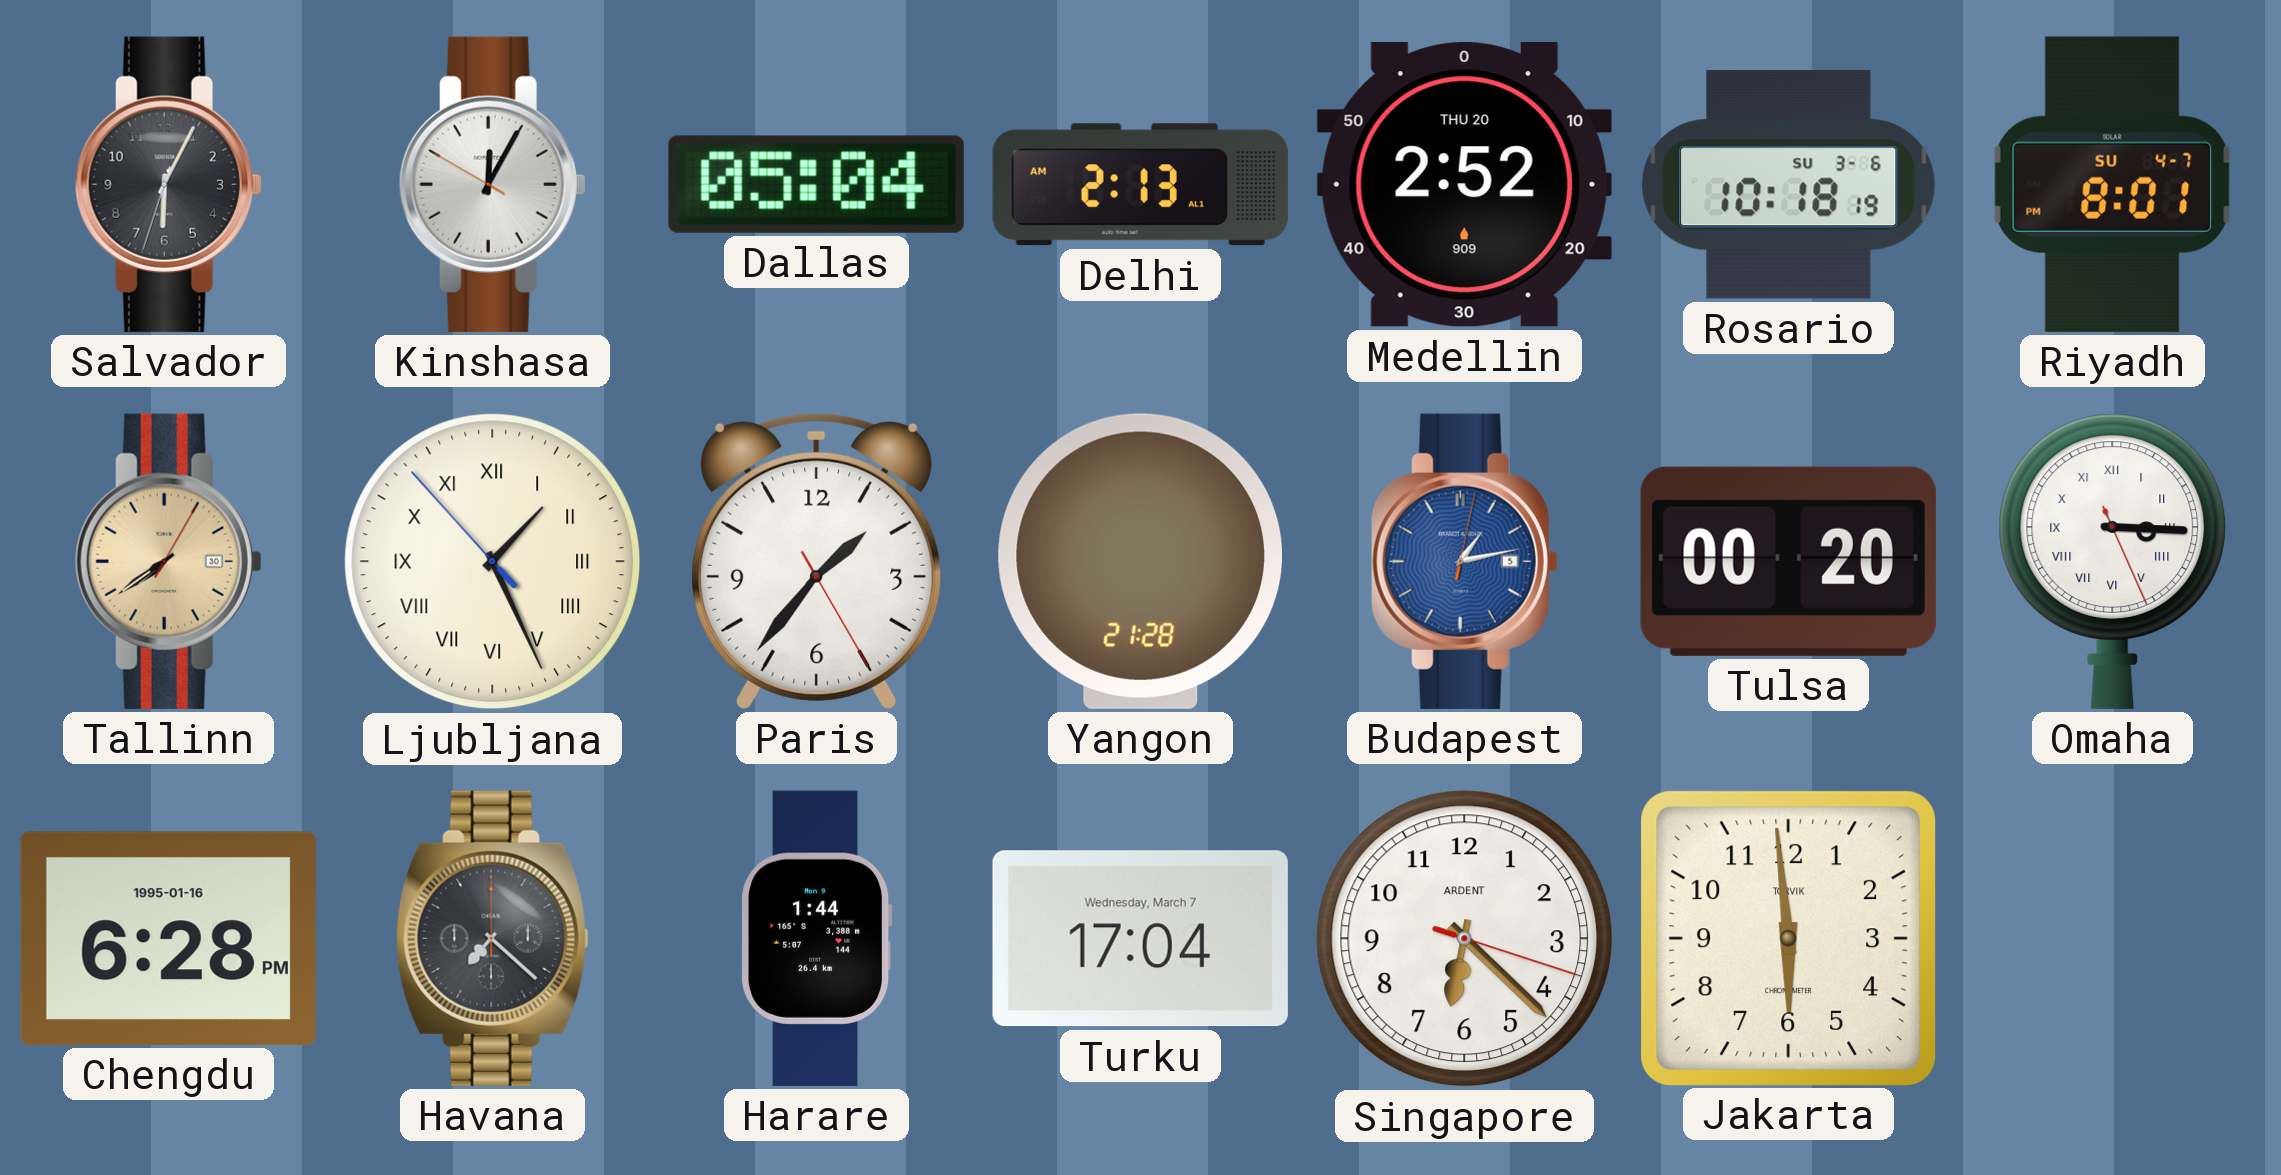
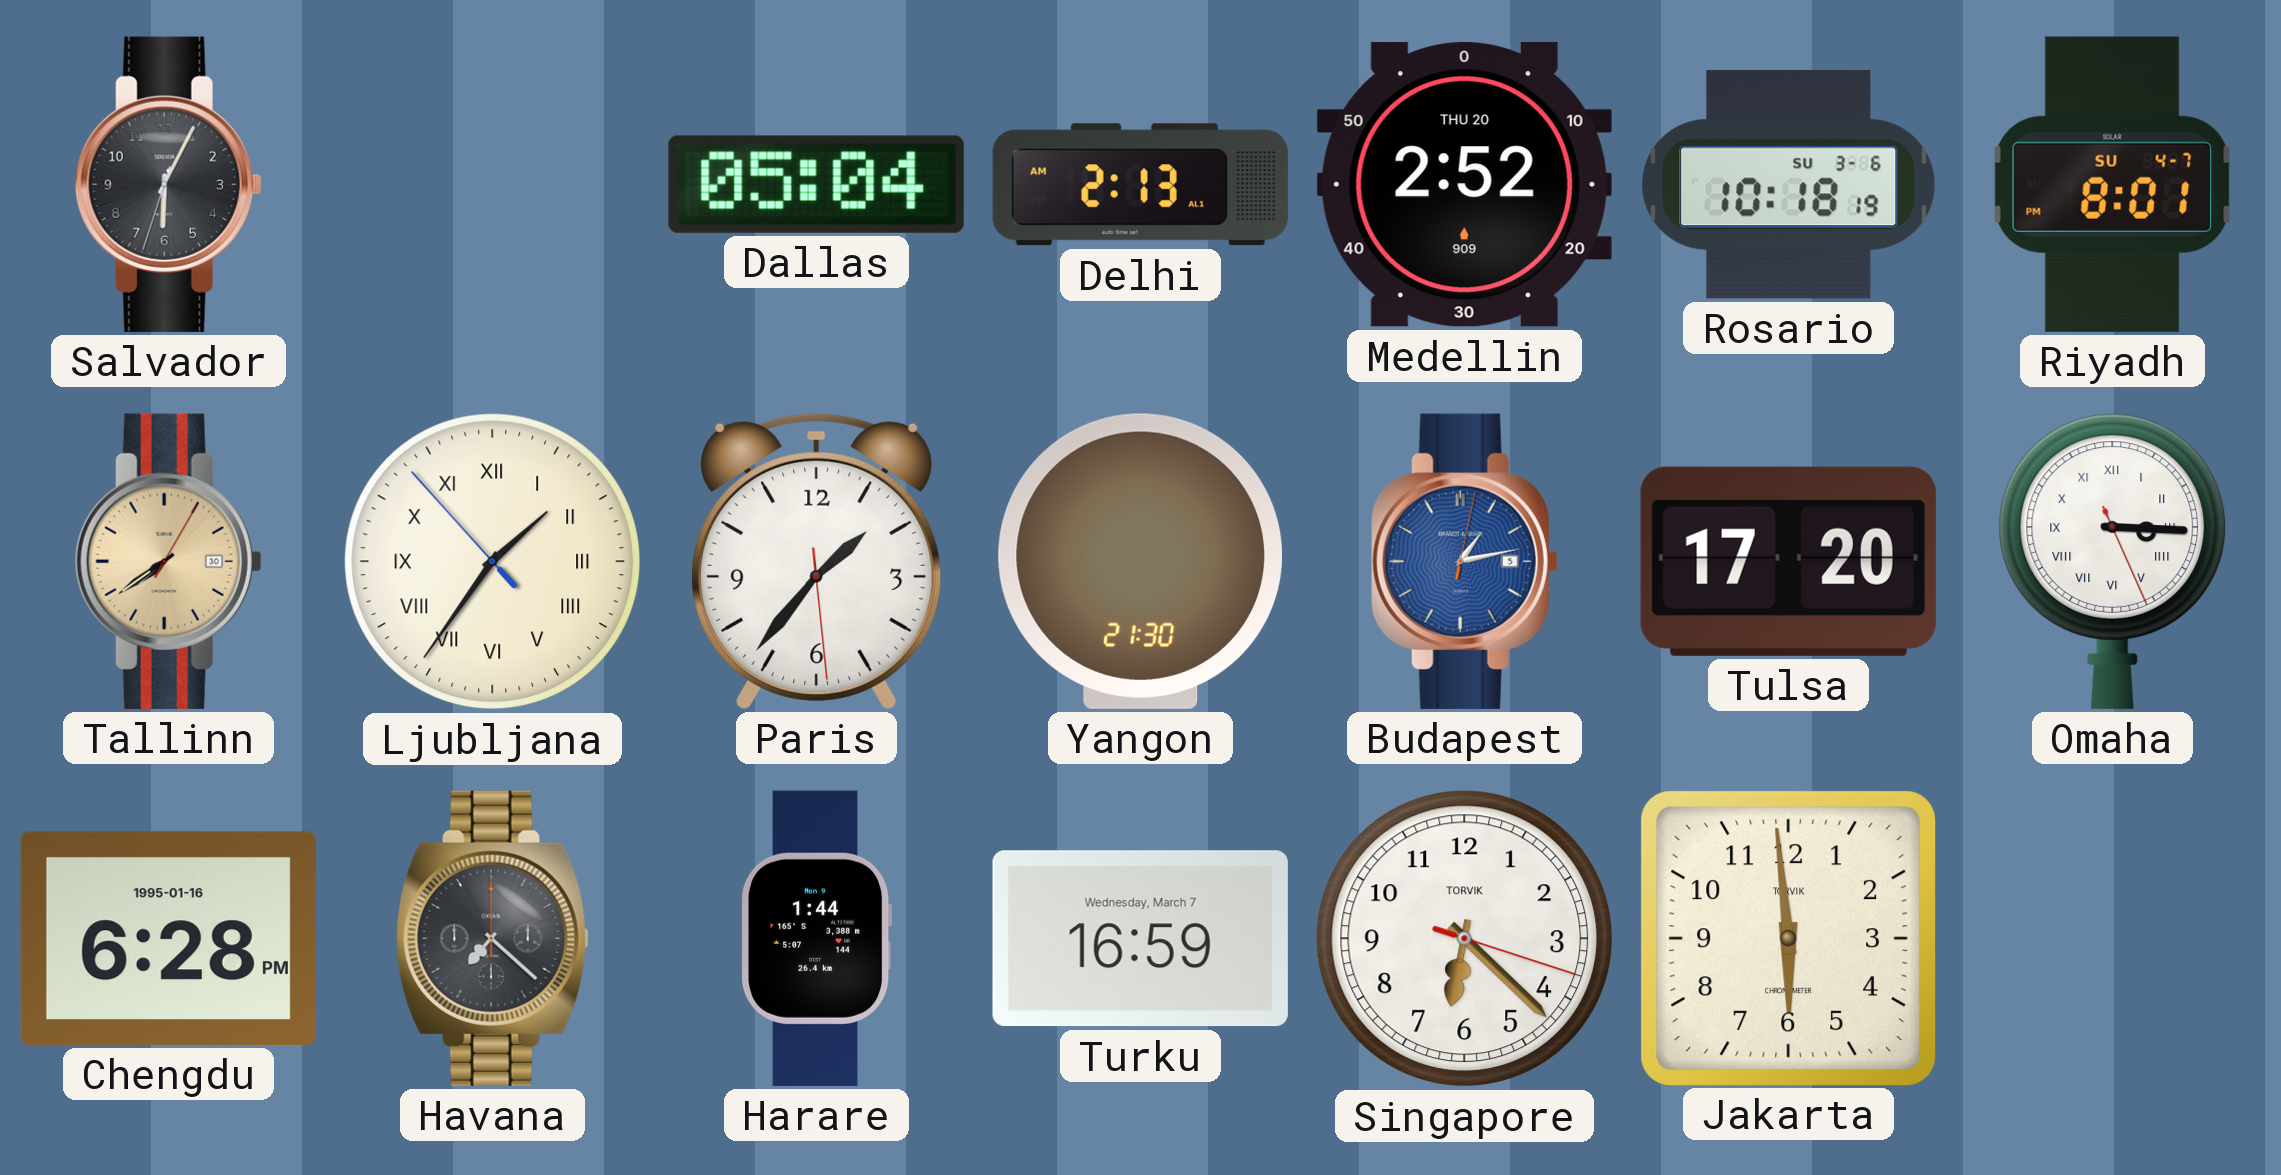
Kinshasa: 12:04 -> none (492, 184)
Ljubljana: 1:25 -> 1:35 (493, 562)
Paris: 1:36:25 -> 1:36:29 (817, 561)
Yangon: 21:28 -> 21:30 (1140, 561)
Tulsa: 00:20 -> 17:20 (1788, 561)
Turku: 17:04 -> 16:59 (1140, 939)
Singapore brand: ARDENT -> TORVIK (1465, 939)
